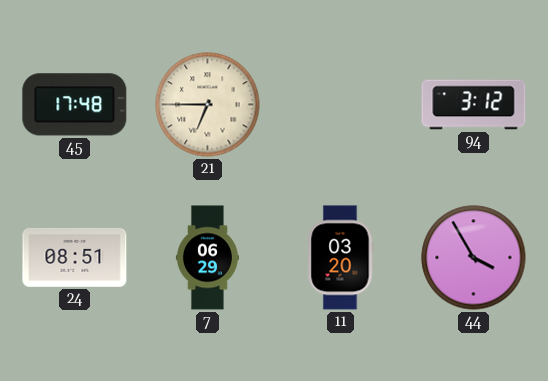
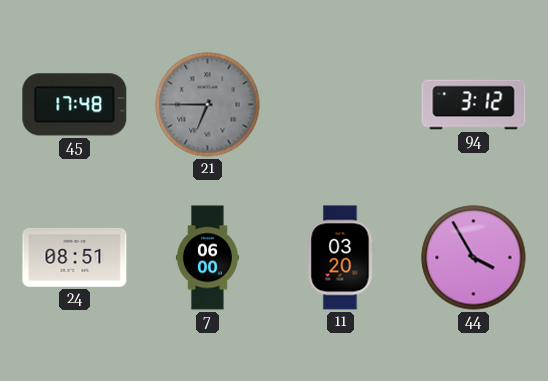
21 dial: cream -> grey (208, 105)
7: 06:29 -> 06:00 (207, 258)
